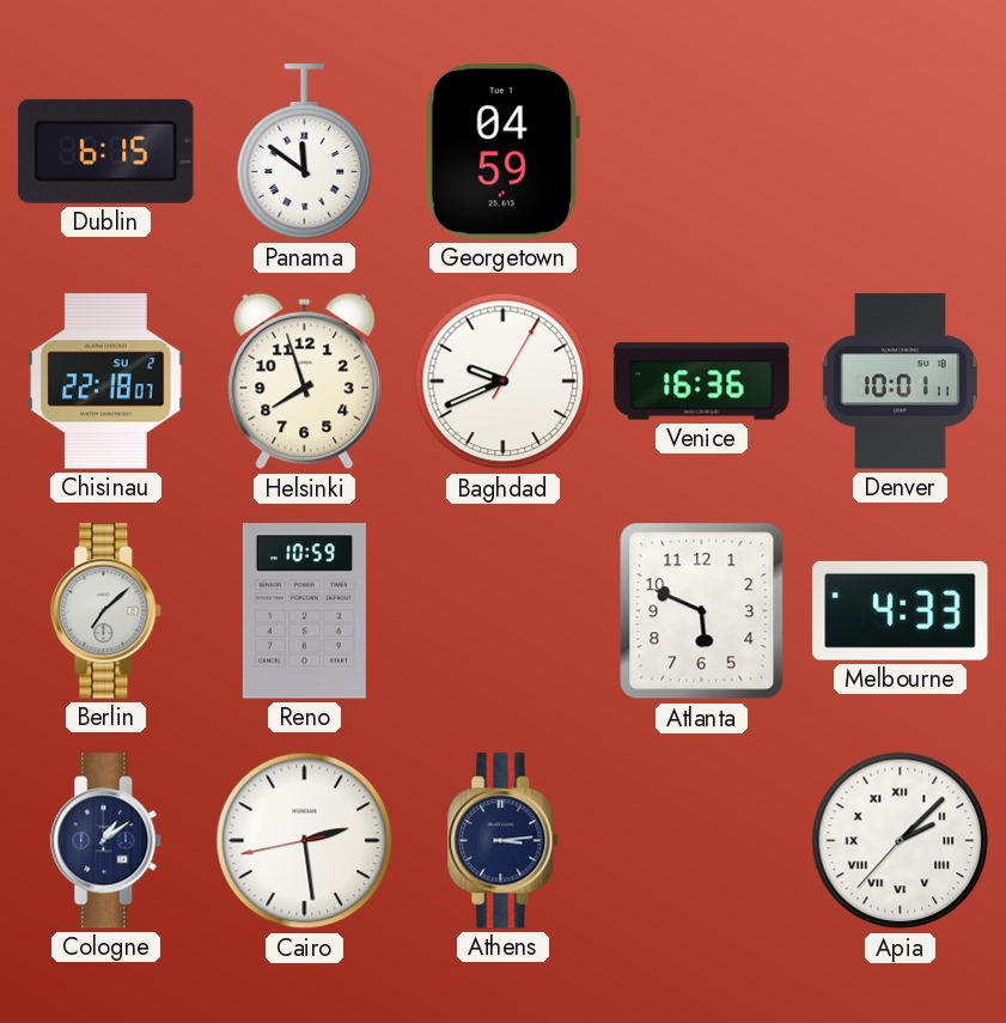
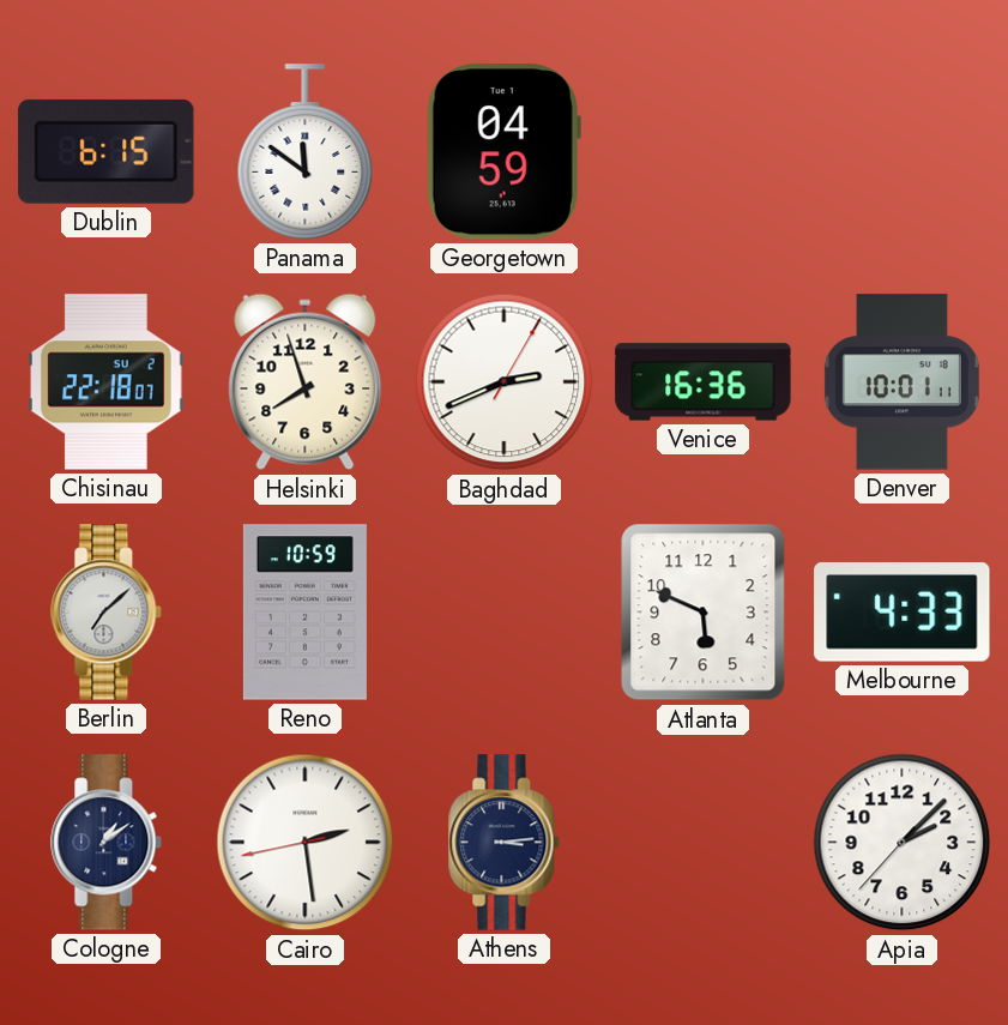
Baghdad: 9:41 -> 2:41 (505, 382)
Apia numerals: Roman -> Arabic (903, 843)
